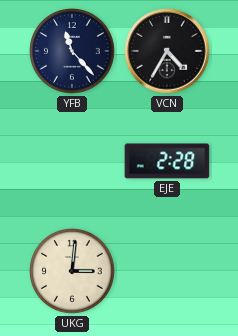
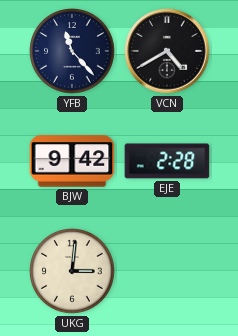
VCN: 4:35 -> 4:40 (167, 51)
BJW: none -> 9:42 (72, 161)
